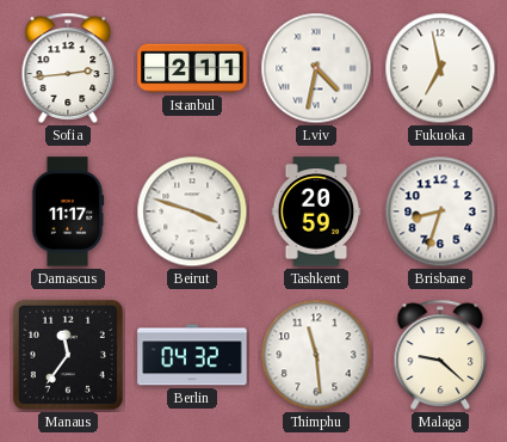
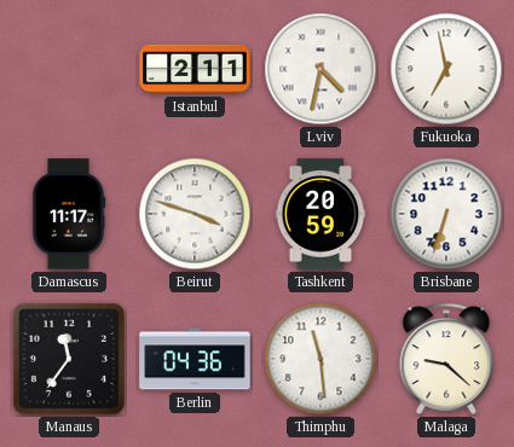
Sofia: 2:44 -> none (68, 68)
Brisbane: 8:33 -> 6:33 (446, 214)
Berlin: 04:32 -> 04:36 (195, 359)
